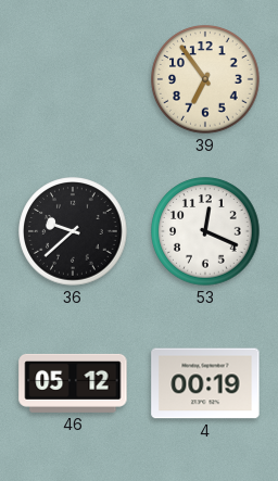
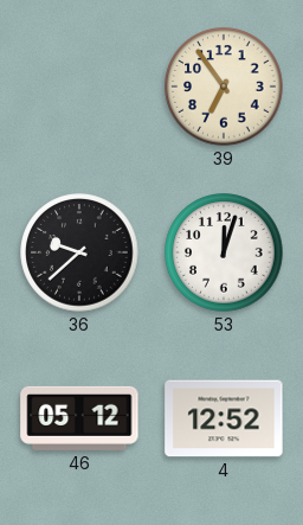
53: 12:19 -> 12:03 (224, 252)
4: 00:19 -> 12:52 (224, 418)
